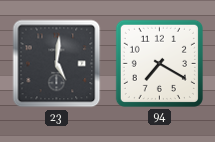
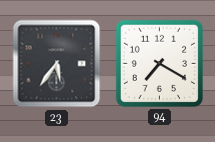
23: 5:01 -> 5:36 (57, 64)
